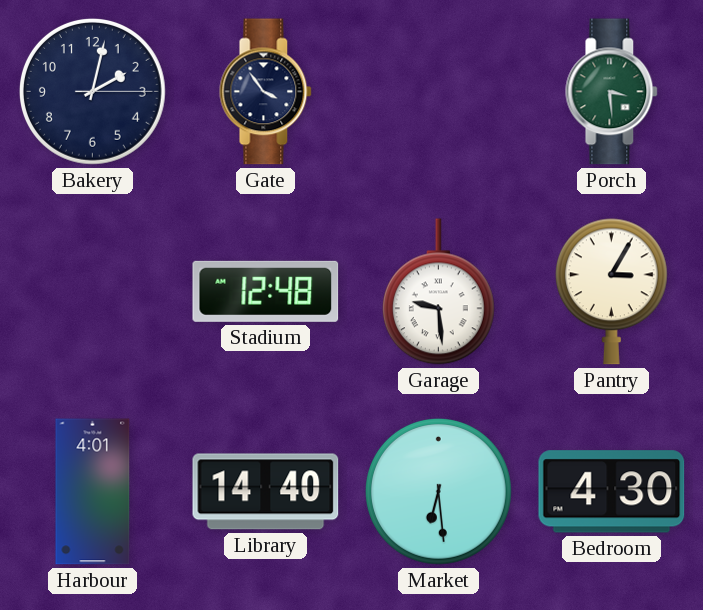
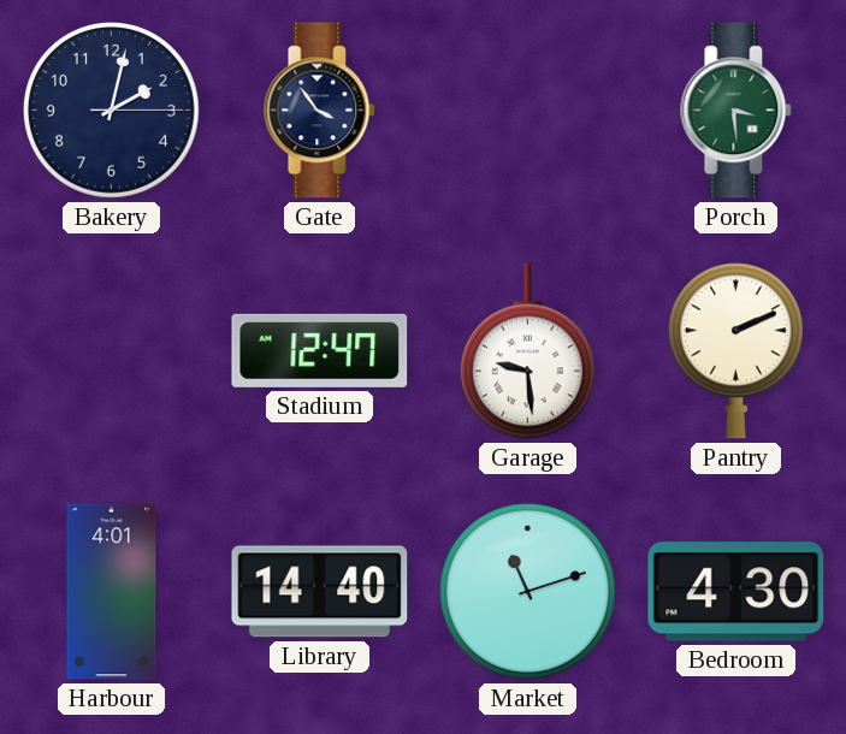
Stadium: 12:48 -> 12:47 (320, 350)
Pantry: 3:05 -> 2:11 (735, 351)
Market: 6:29 -> 11:12 (527, 591)
